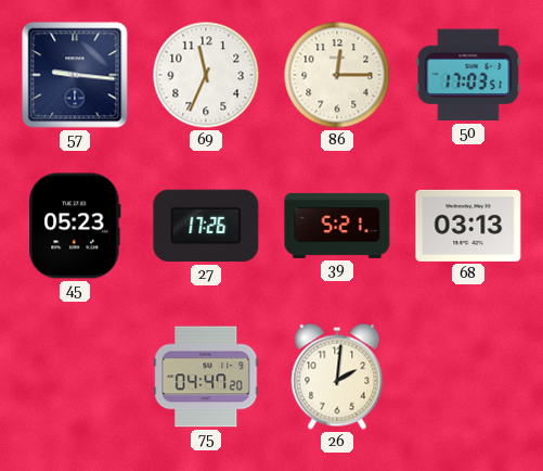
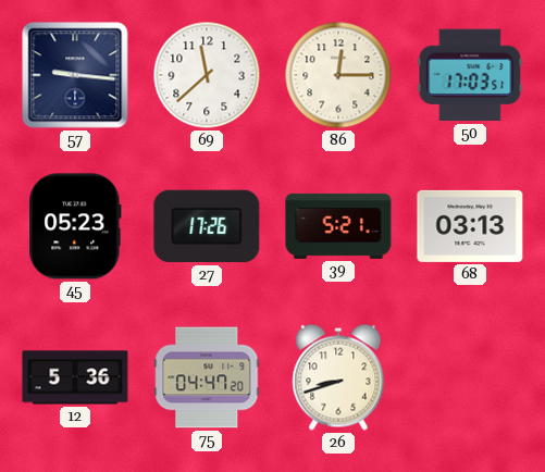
69: 11:34 -> 11:38 (207, 75)
12: none -> 5:36 (75, 377)
26: 2:01 -> 8:42 (338, 377)
